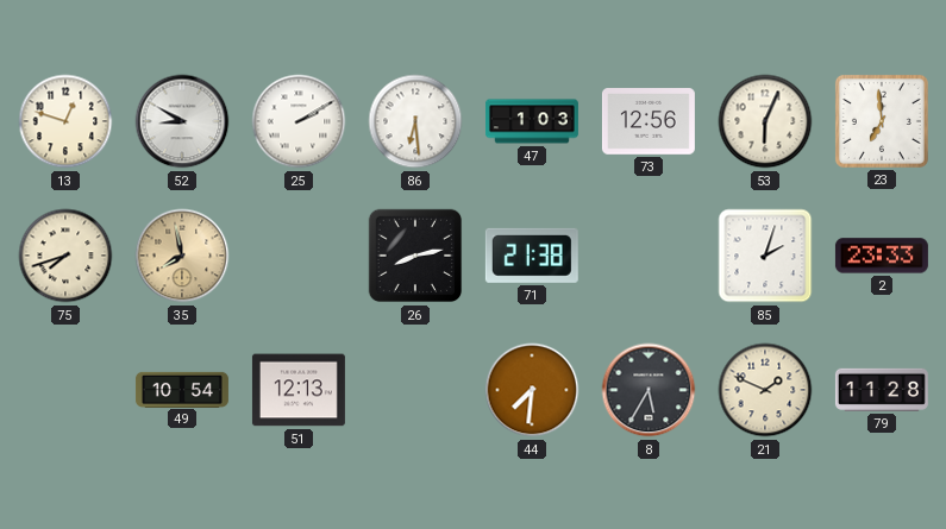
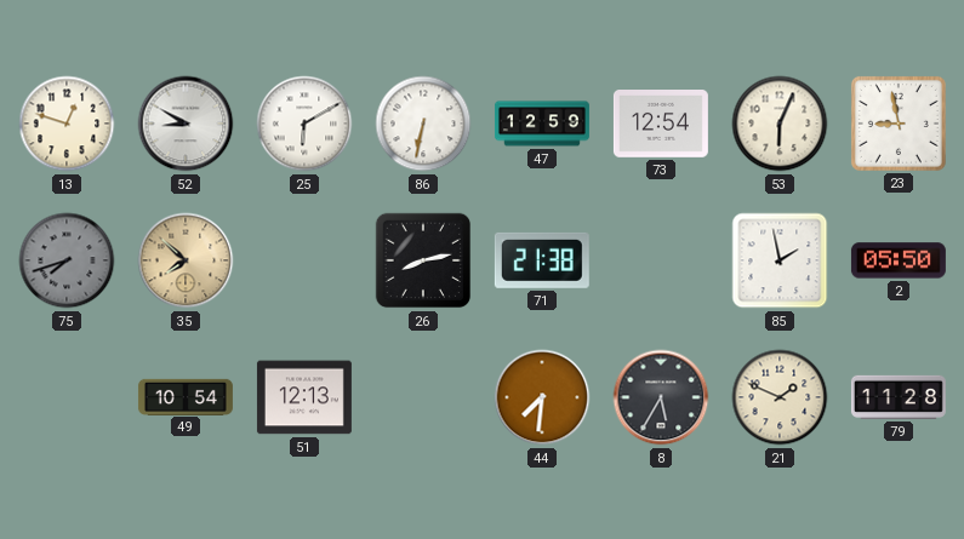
25: 2:10 -> 6:10 (304, 124)
86: 6:29 -> 6:32 (423, 124)
47: 1:03 -> 12:59 (542, 124)
73: 12:56 -> 12:54 (661, 125)
23: 6:59 -> 8:58 (899, 124)
75 dial: cream -> grey (67, 260)
35: 7:58 -> 7:52 (186, 260)
85: 2:03 -> 1:58 (780, 260)
2: 23:33 -> 05:50 (899, 260)
